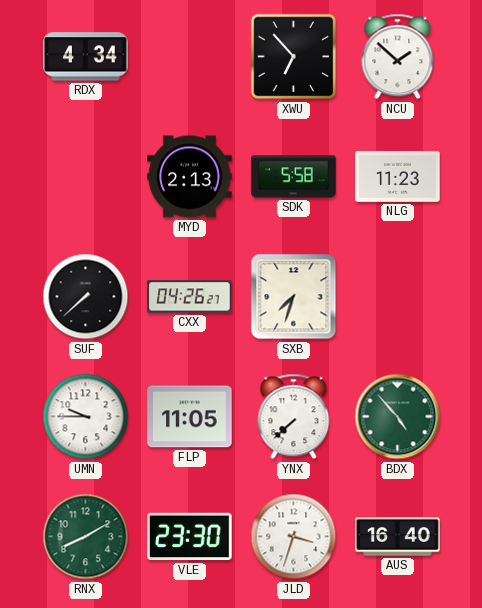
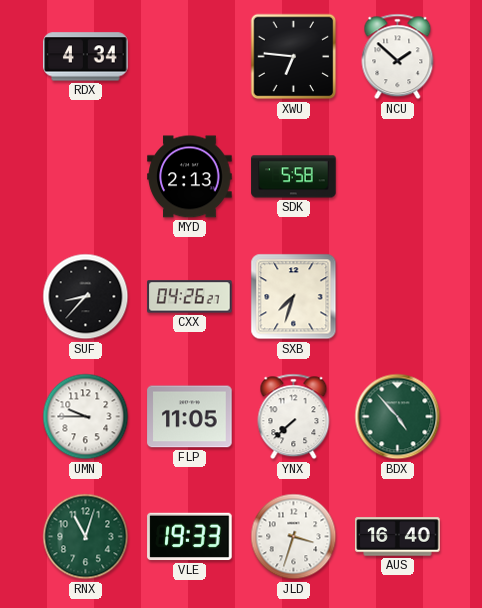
XWU: 6:53 -> 6:46 (294, 57)
NLG: 11:23 -> none (398, 177)
SUF: 7:38 -> 8:37 (86, 297)
RNX: 8:10 -> 11:03 (86, 537)
VLE: 23:30 -> 19:33 (190, 537)
